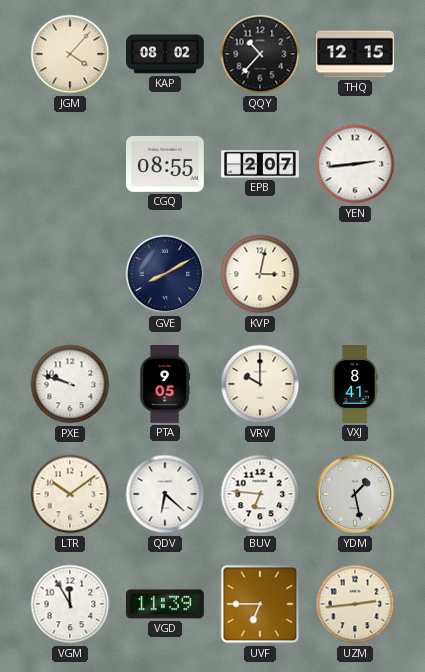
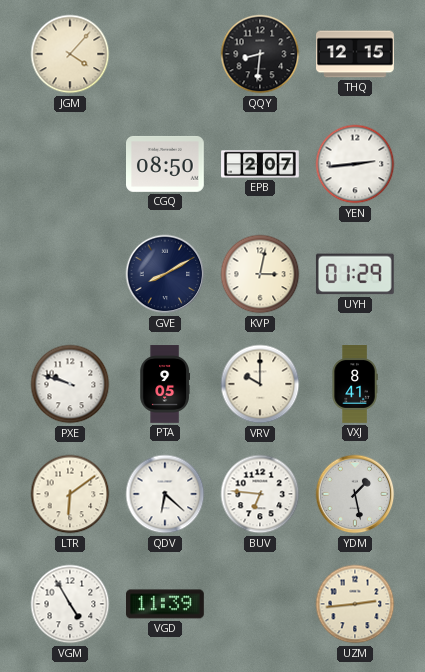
KAP: 08:02 -> none (165, 54)
QQY: 10:37 -> 8:31 (260, 54)
CGQ: 08:55 -> 08:50 (166, 164)
UYH: none -> 01:29 (355, 274)
LTR: 10:09 -> 6:09 (70, 494)
VGM: 11:55 -> 4:55 (70, 604)
UVF: 6:45 -> none (260, 604)
